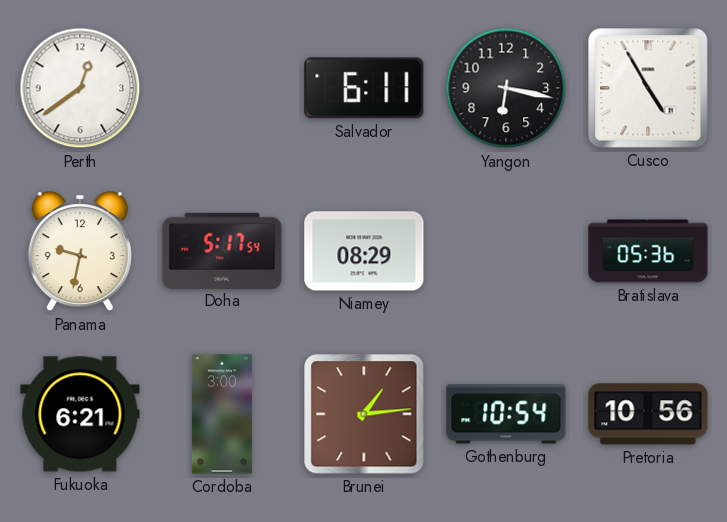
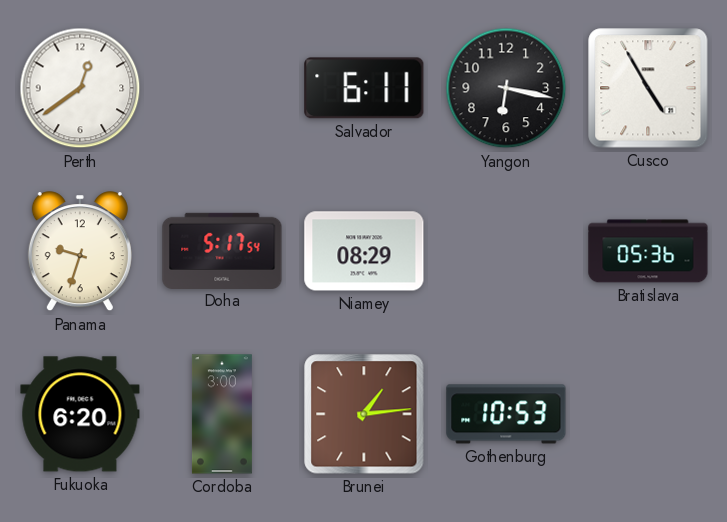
Panama: 9:32 -> 9:33 (80, 252)
Fukuoka: 6:21 -> 6:20 (80, 414)
Gothenburg: 10:54 -> 10:53 (506, 414)
Pretoria: 10:56 -> none (648, 414)
